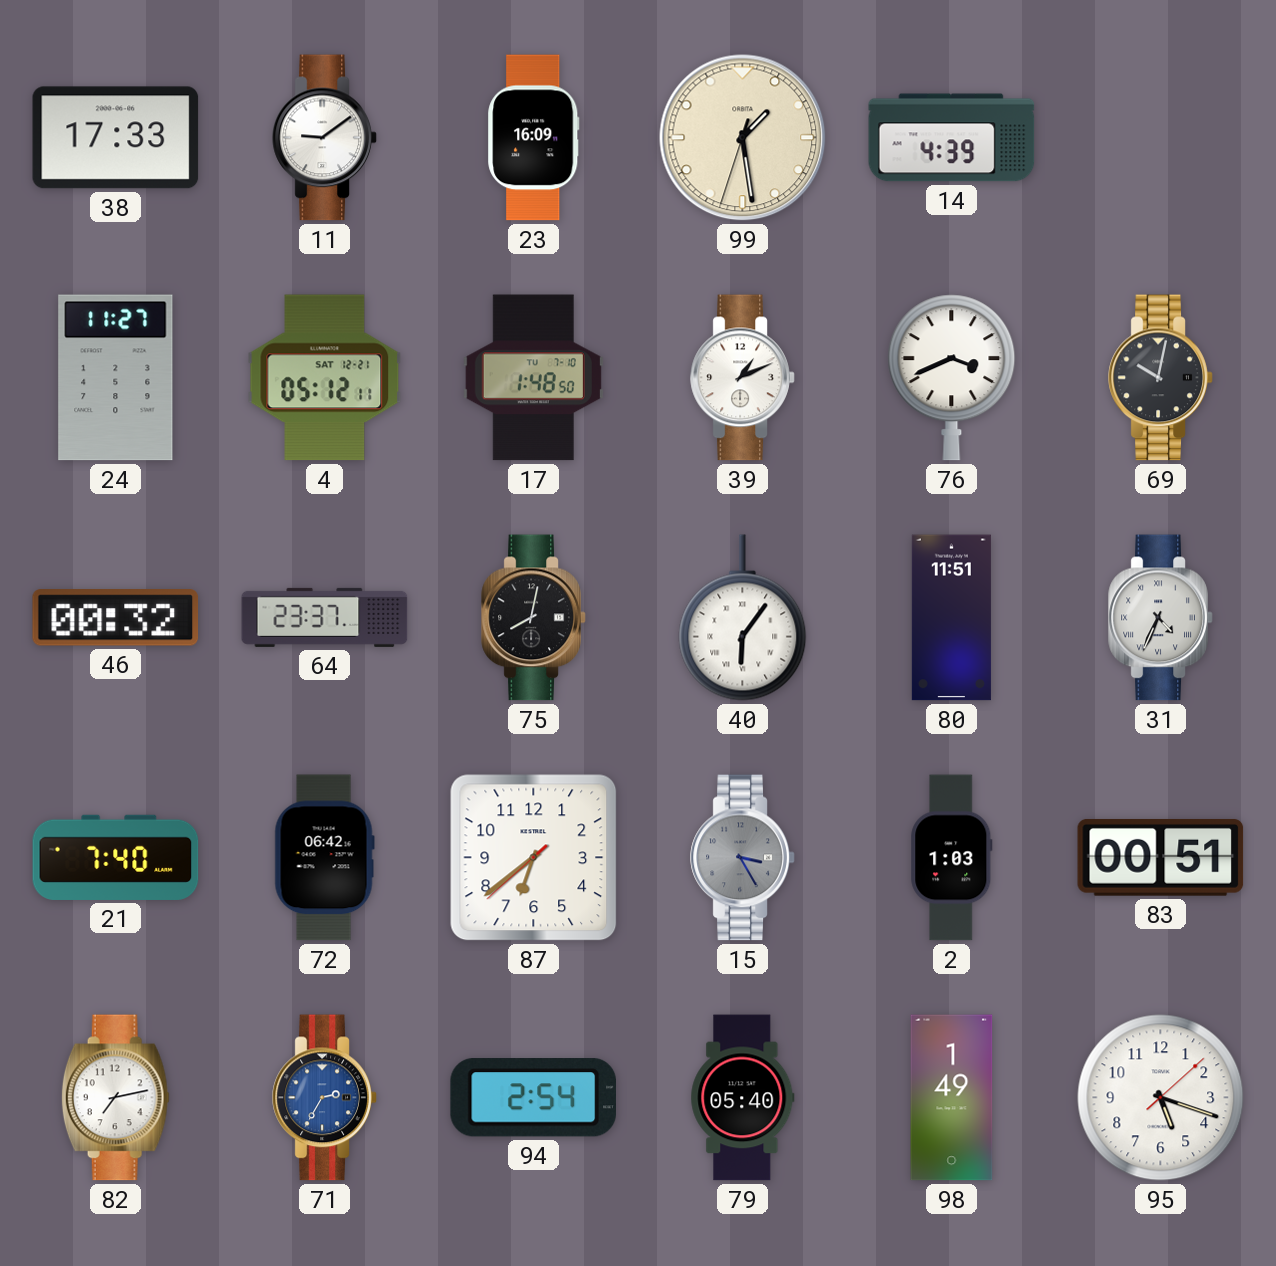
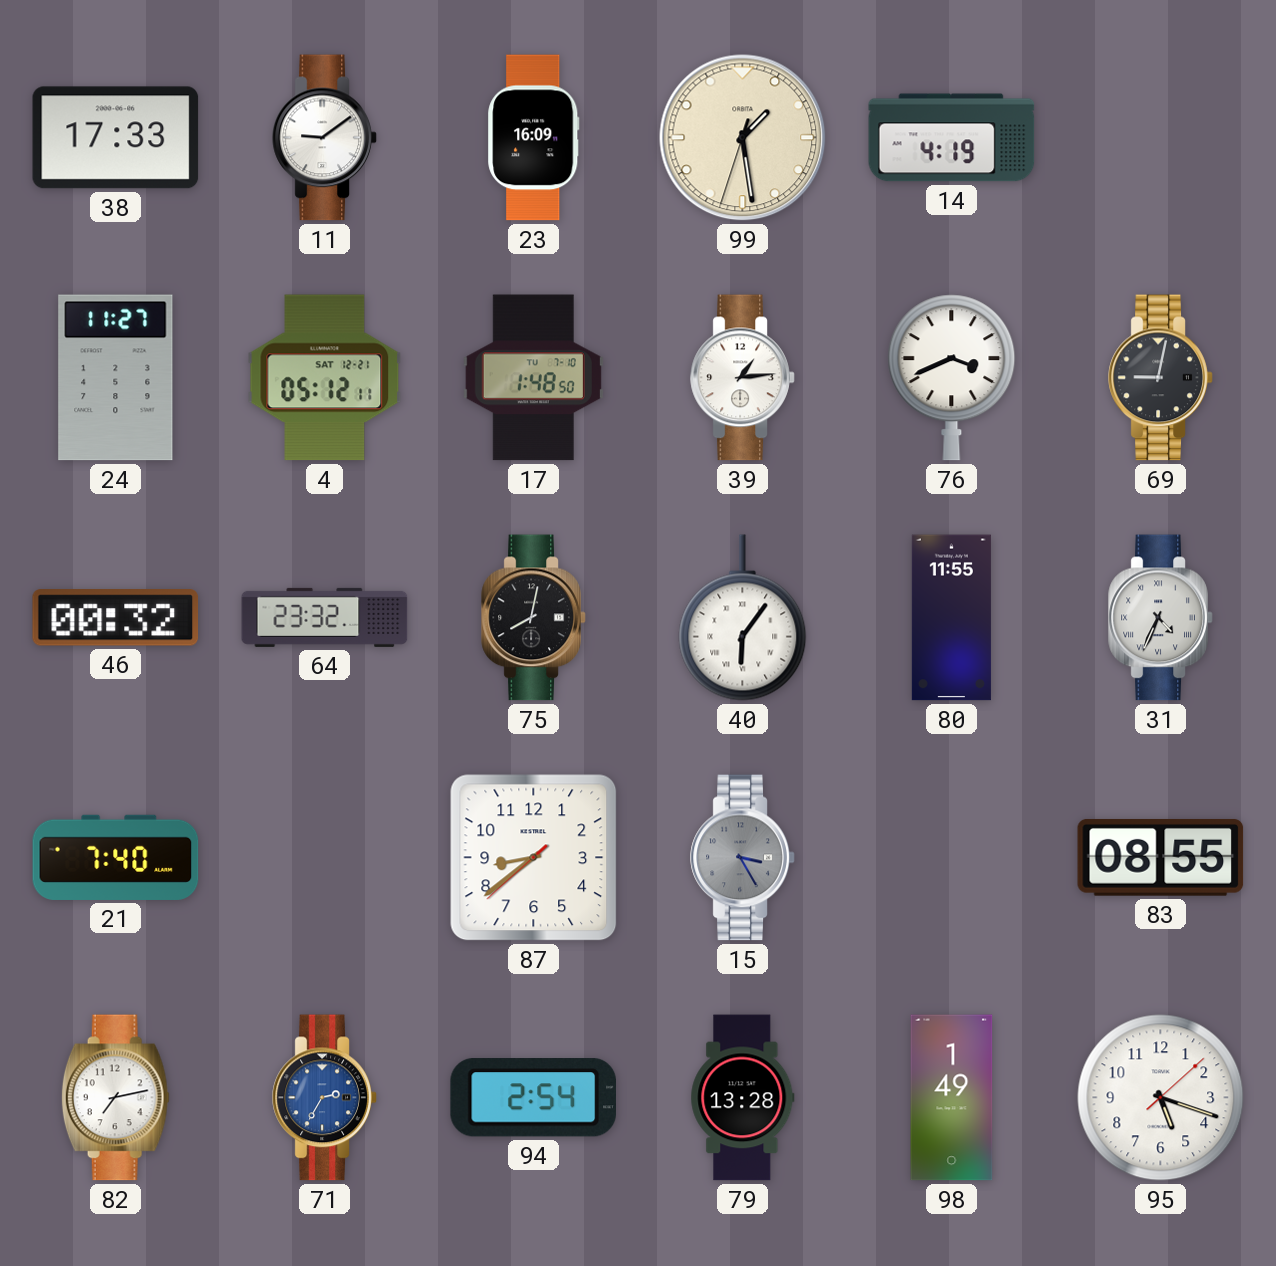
14: 4:39 -> 4:19 (952, 138)
39: 1:11 -> 1:14 (743, 378)
69: 10:02 -> 9:02 (1161, 378)
64: 23:37 -> 23:32 (325, 617)
80: 11:51 -> 11:55 (951, 618)
72: 06:42 -> none (324, 858)
87: 6:38 -> 8:38 (534, 858)
2: 1:03 -> none (952, 858)
83: 00:51 -> 08:55 (1161, 857)
79: 05:40 -> 13:28 (743, 1098)
